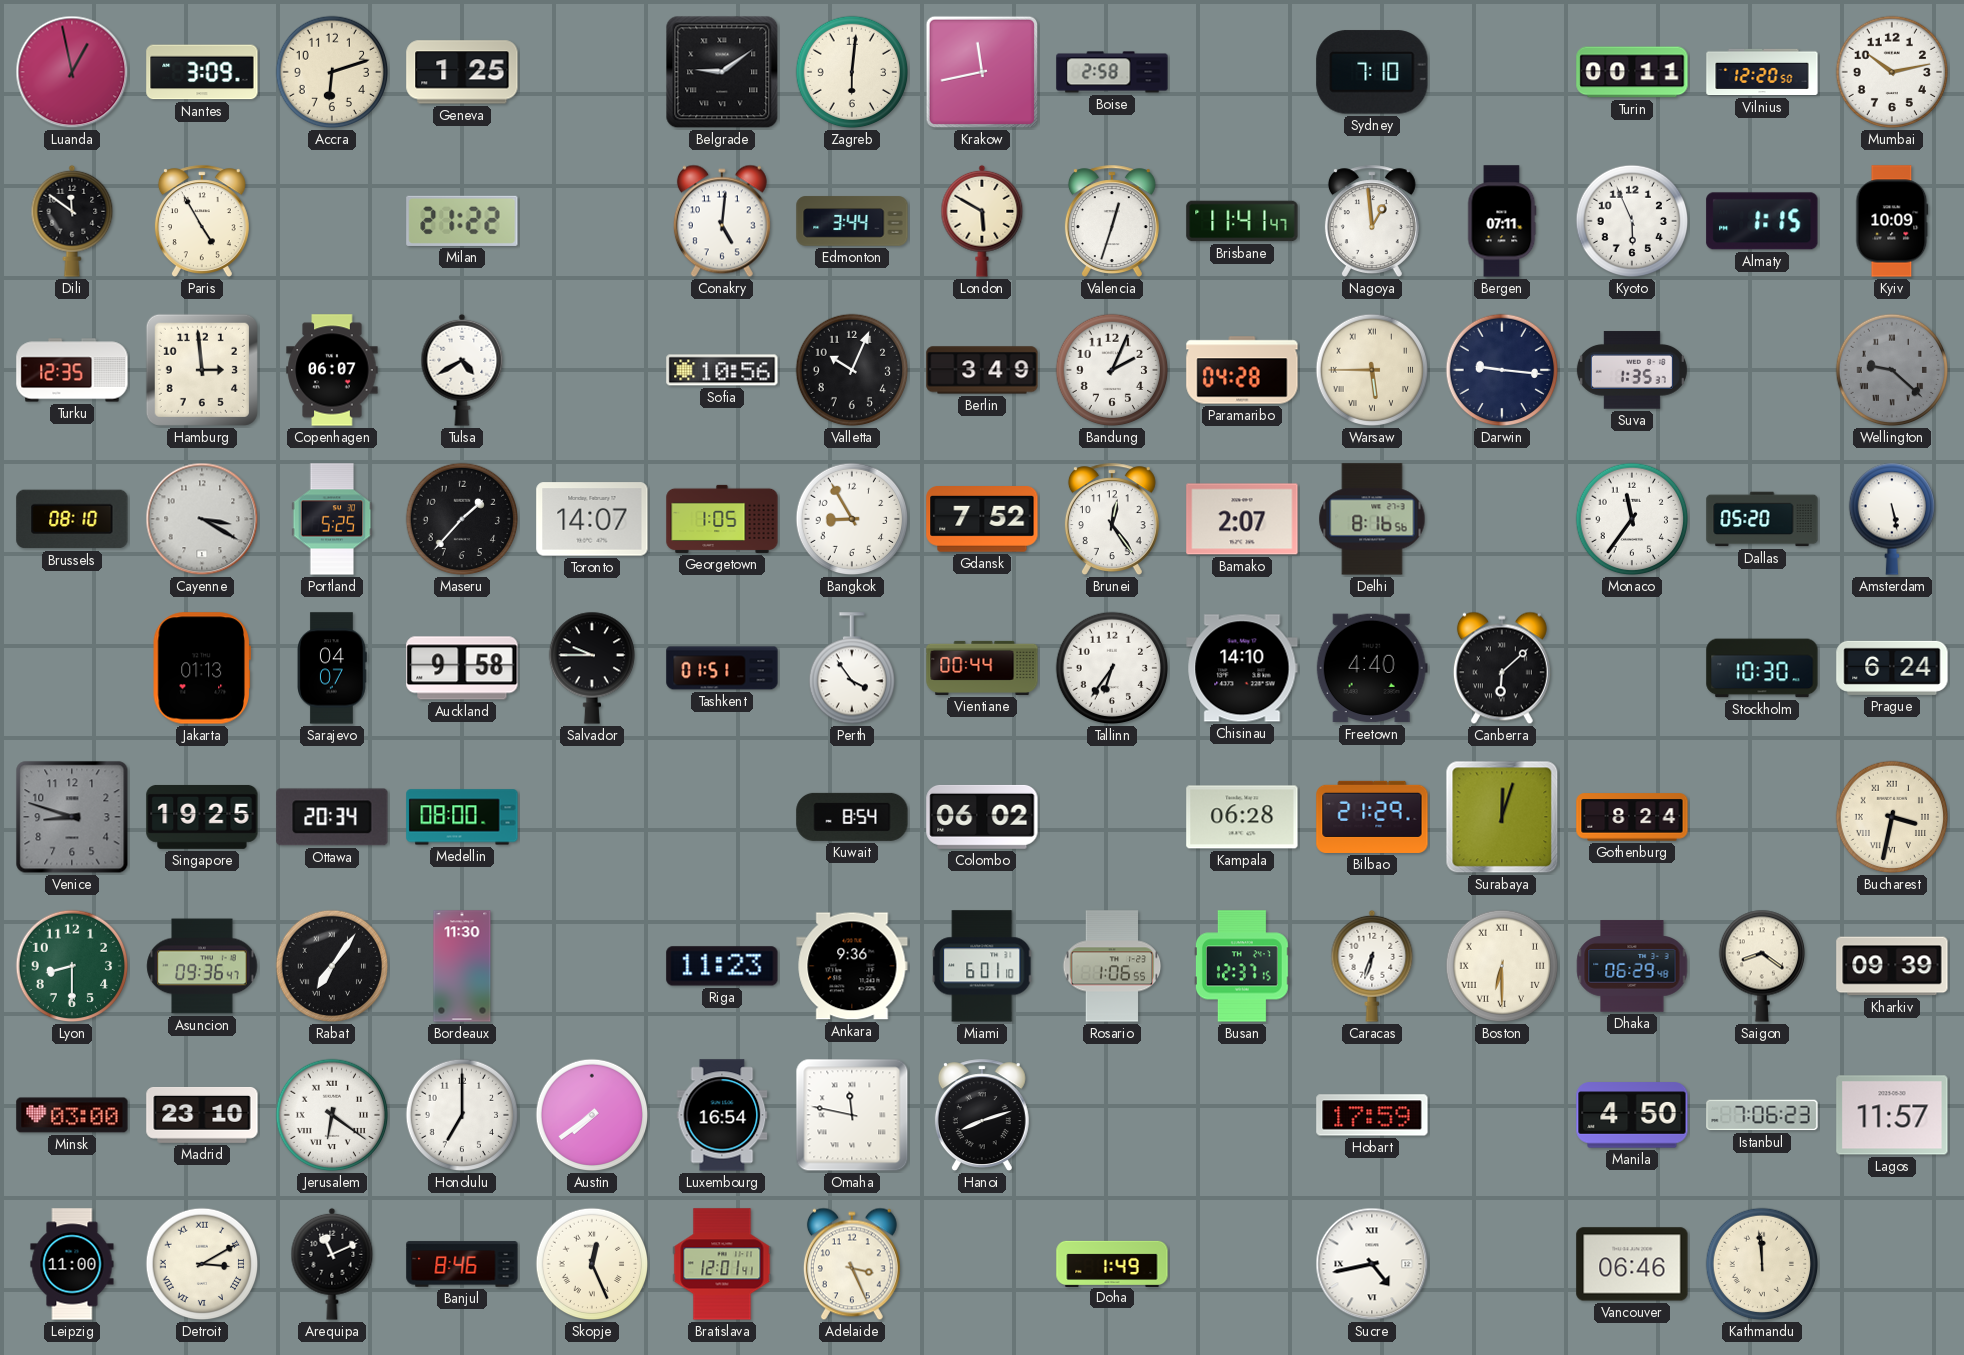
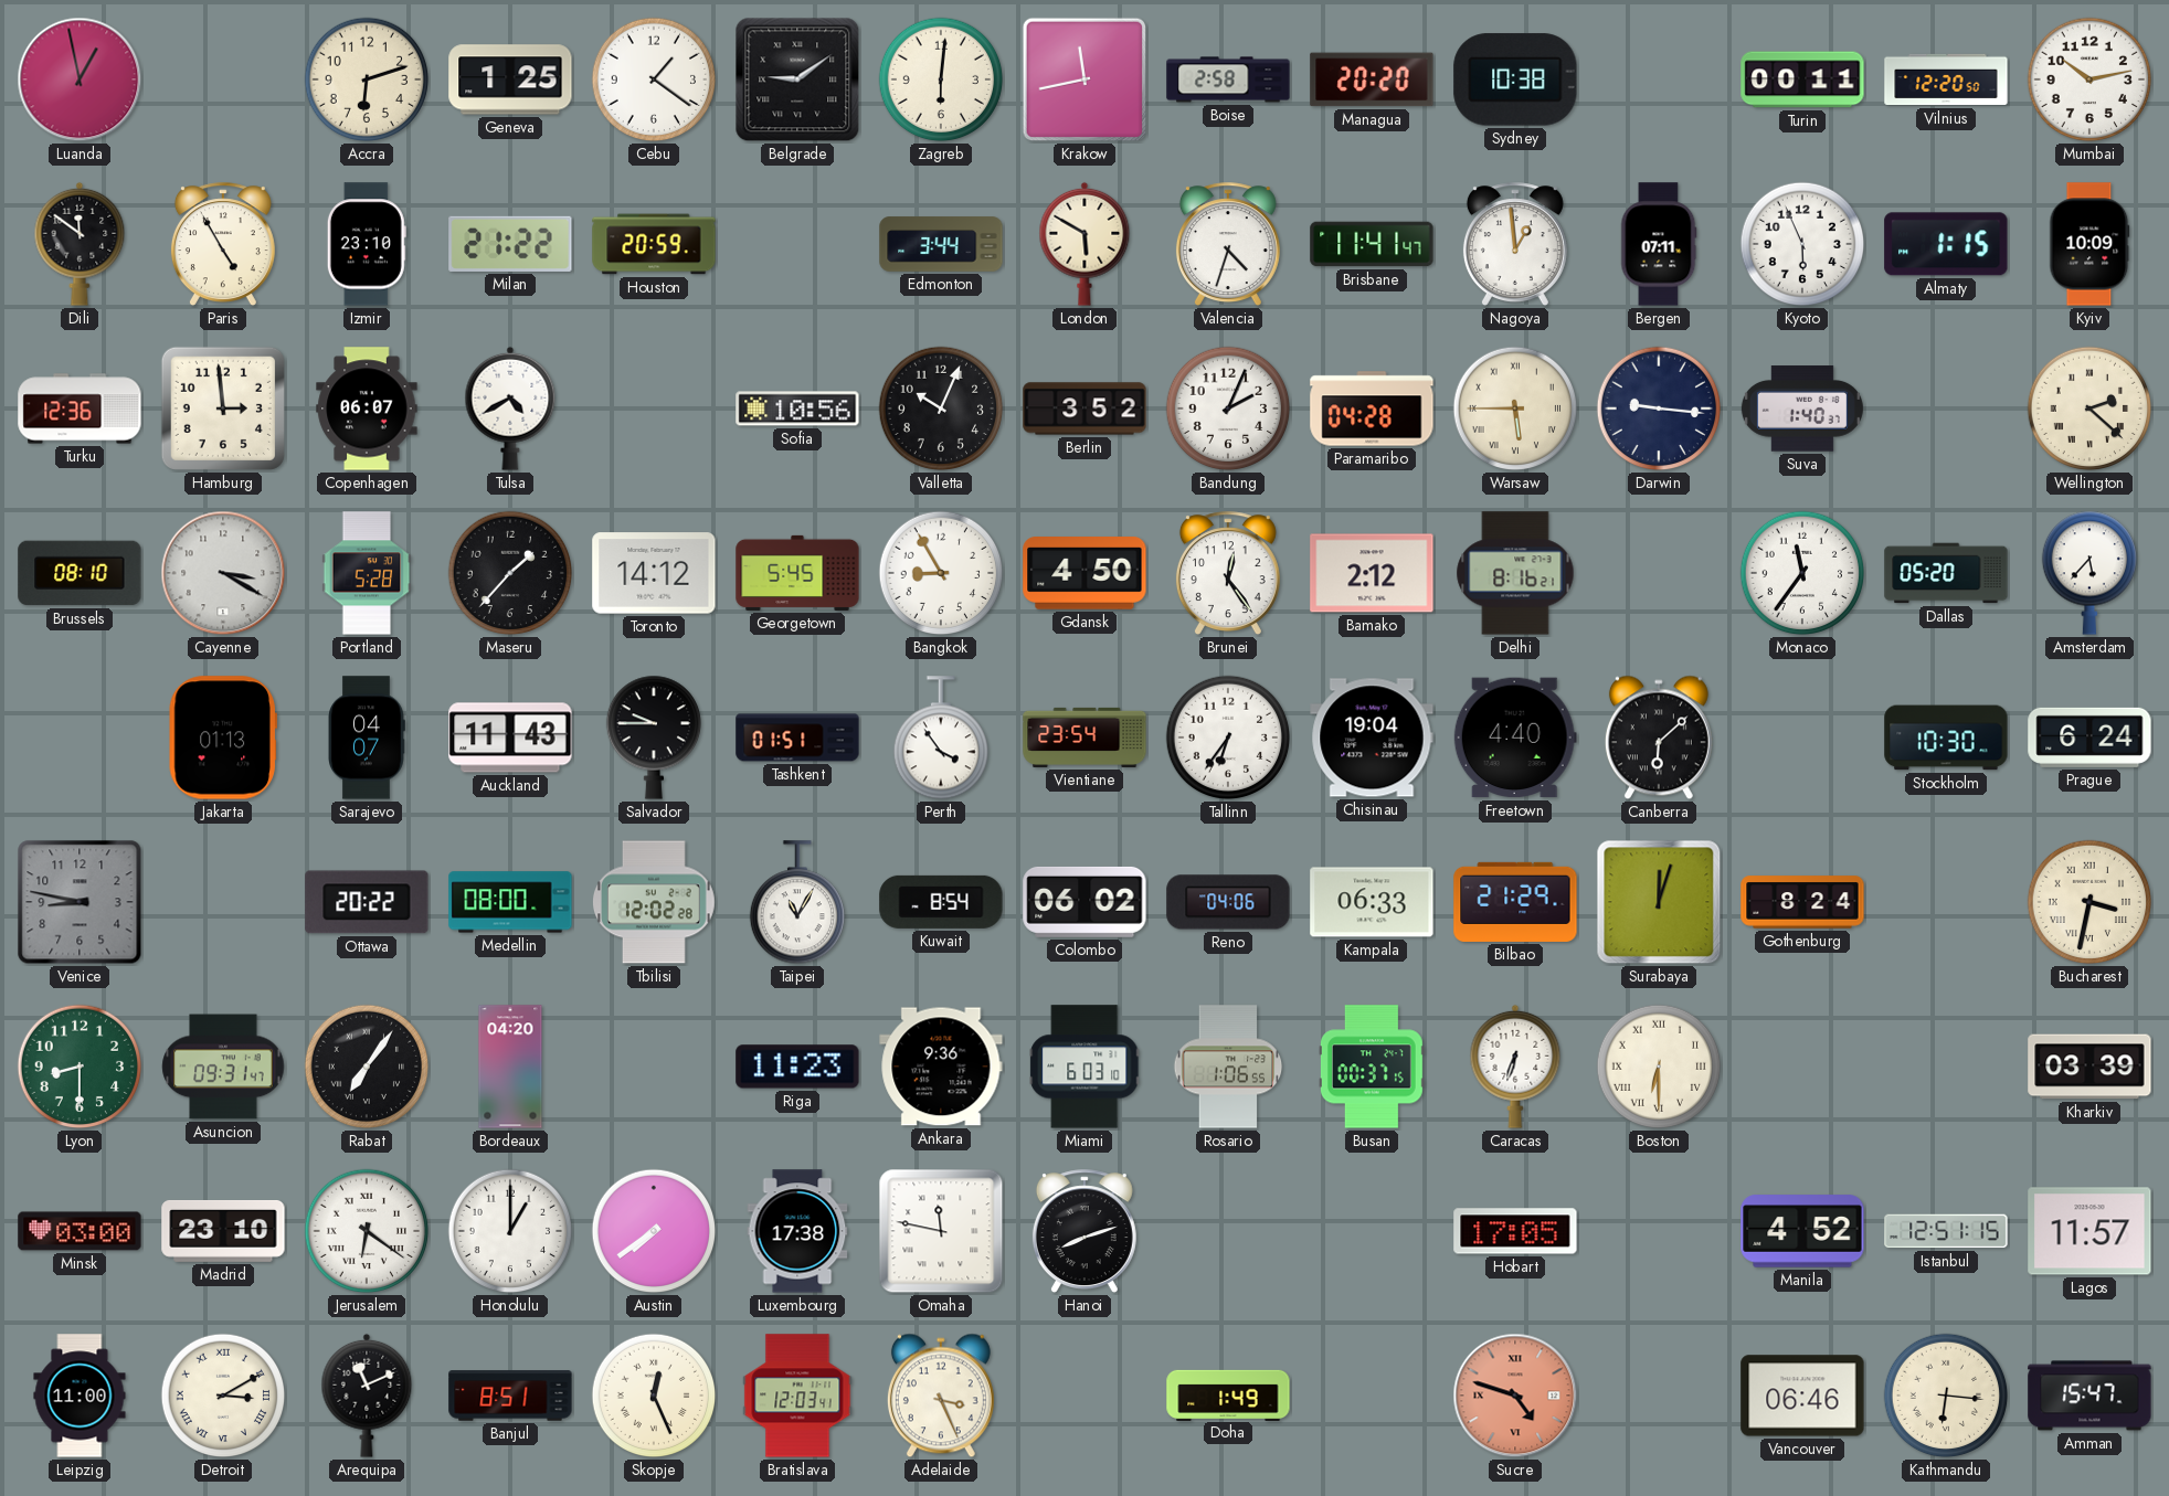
Nantes: 3:09 -> none (202, 72)
Cebu: none -> 1:21 (654, 79)
Managua: none -> 20:20 (1372, 79)
Sydney: 7:10 -> 10:38 (1515, 79)
Izmir: none -> 23:10 (367, 244)
Houston: none -> 20:59 (654, 244)
Conakry: 5:01 -> none (722, 221)
Valencia: 12:33 -> 4:33 (1228, 245)
Turku: 12:35 -> 12:36 (80, 409)
Berlin: 3:49 -> 3:52 (1084, 409)
Suva: 1:35 -> 1:40 (1802, 409)
Wellington: 9:22 -> 2:22 (2089, 409)
Wellington dial: grey -> cream (2089, 409)
Portland: 5:25 -> 5:28 (367, 573)
Toronto: 14:07 -> 14:12 (654, 573)
Georgetown: 1:05 -> 5:45 (797, 573)
Gdansk: 7:52 -> 4:50 (1084, 574)
Bamako: 2:07 -> 2:12 (1372, 573)
Delhi: 8:16:56 -> 8:16:21 (1515, 573)
Amsterdam: 5:28 -> 5:37 (2088, 573)
Auckland: 9:58 -> 11:43 (510, 738)
Vientiane: 00:44 -> 23:54 (1084, 738)
Chisinau: 14:10 -> 19:04 (1372, 738)
Venice: 8:48 -> 8:47 (80, 902)
Singapore: 19:25 -> none (202, 817)
Ottawa: 20:34 -> 20:22 (367, 902)
Tbilisi: none -> 12:02 (654, 902)
Taipei: none -> 11:05 (796, 903)
Reno: none -> 04:06 (1228, 902)
Kampala: 06:28 -> 06:33 (1372, 902)
Asuncion: 09:36 -> 09:31 (223, 1067)
Bordeaux: 11:30 -> 04:20 (510, 1067)
Miami: 6:01 -> 6:03 (1084, 1067)
Busan: 12:37 -> 00:37 (1372, 1067)
Dhaka: 06:29 -> none (1632, 966)
Saigon: 8:21 -> none (1761, 966)
Kharkiv: 09:39 -> 03:39 (2089, 1067)
Honolulu: 7:00 -> 1:00 (510, 1231)
Luxembourg: 16:54 -> 17:38 (797, 1231)
Hobart: 17:59 -> 17:05 (1515, 1231)
Manila: 4:50 -> 4:52 (1802, 1231)
Istanbul: 7:06 -> 12:51 (1946, 1231)
Banjul: 8:46 -> 8:51 (510, 1396)
Bratislava: 12:01 -> 12:03 (797, 1396)
Sucre: 4:43 -> 4:48 (1515, 1396)
Sucre dial: white -> salmon (1515, 1396)
Kathmandu: 11:59 -> 6:16 (1946, 1396)
Amman: none -> 15:47 (2089, 1396)
